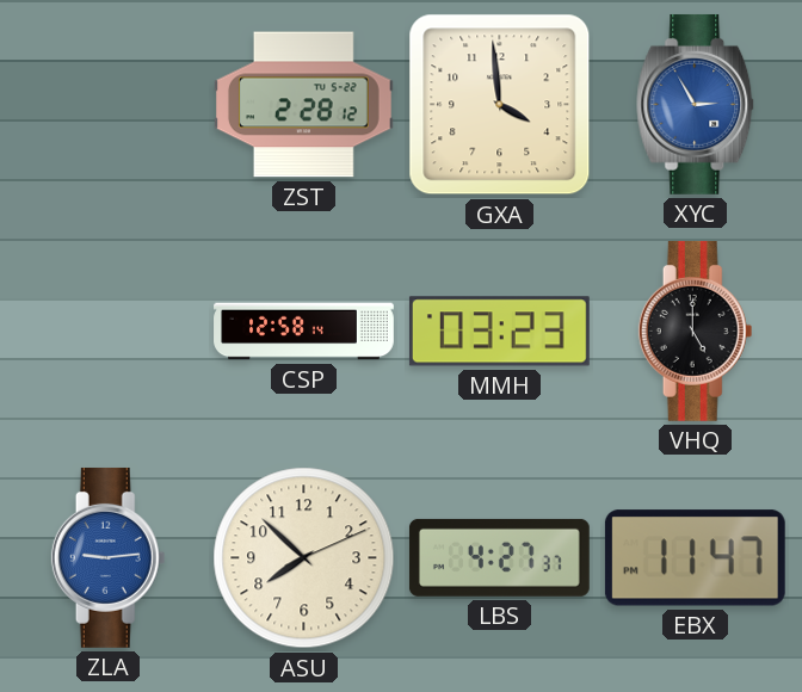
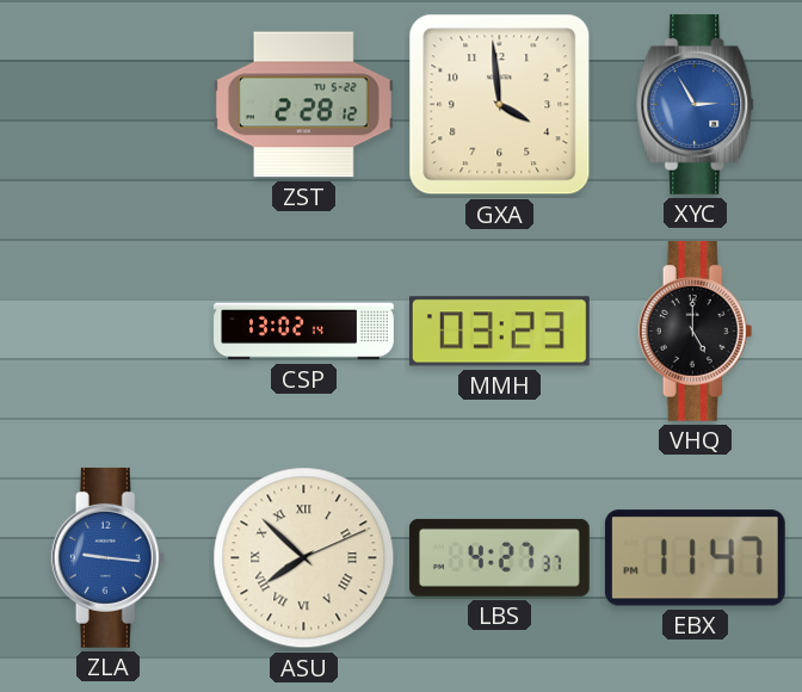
CSP: 12:58 -> 13:02 (304, 332)
ZLA: 9:14 -> 9:16 (109, 557)
ASU numerals: Arabic -> Roman (304, 558)
